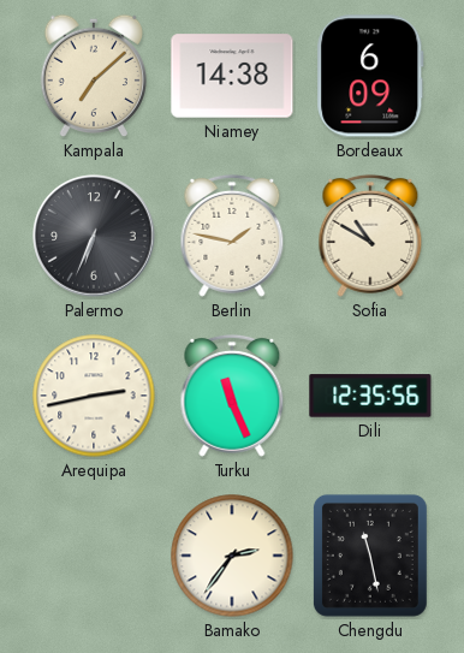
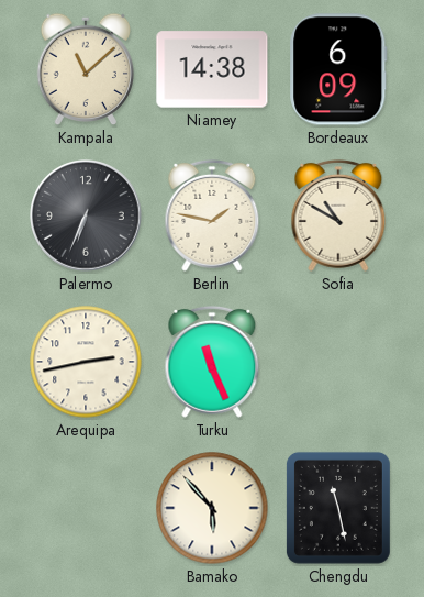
Kampala: 7:08 -> 11:08 (85, 69)
Dili: 12:35 -> none (370, 396)
Bamako: 2:36 -> 5:53 (212, 508)
